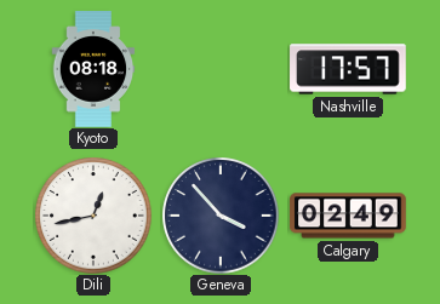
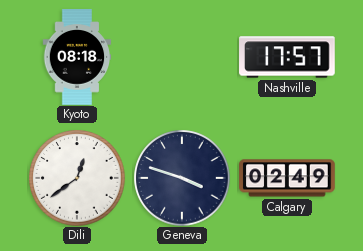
Dili: 12:43 -> 12:39 (77, 178)
Geneva: 3:53 -> 3:48 (182, 178)
